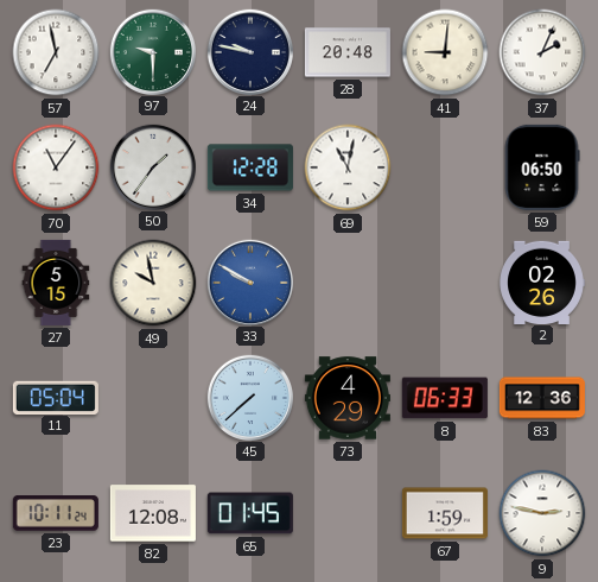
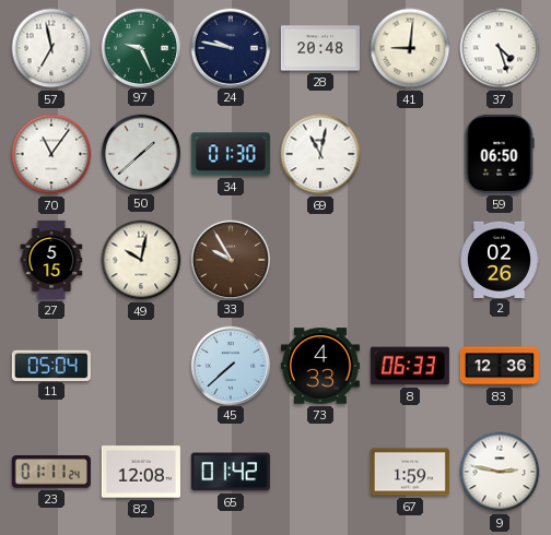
97: 9:30 -> 9:26 (140, 47)
37: 2:04 -> 4:27 (500, 48)
50: 1:36 -> 1:38 (140, 153)
34: 12:28 -> 01:30 (231, 154)
49: 9:58 -> 10:02 (141, 260)
33: 9:50 -> 9:55 (230, 259)
33 dial: blue -> brown (230, 259)
73: 4:29 -> 4:33 (320, 366)
23: 10:11 -> 01:11 (51, 472)
65: 01:45 -> 01:42 (231, 472)
